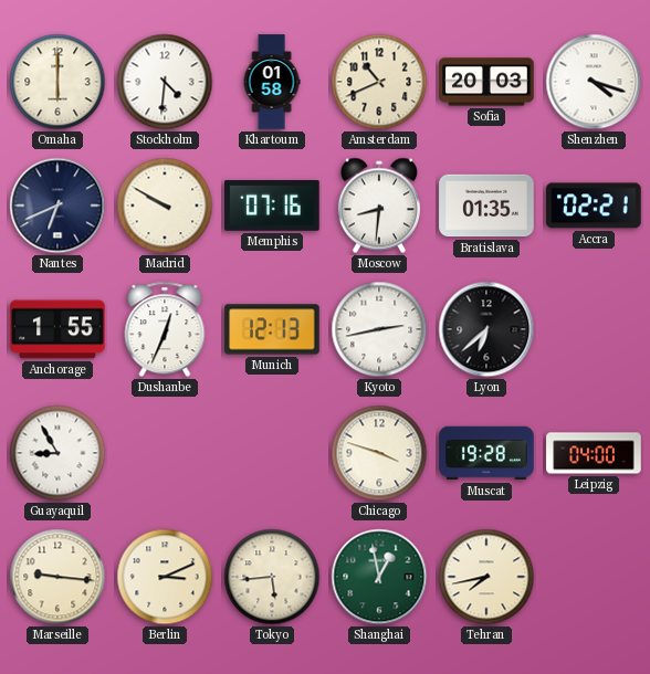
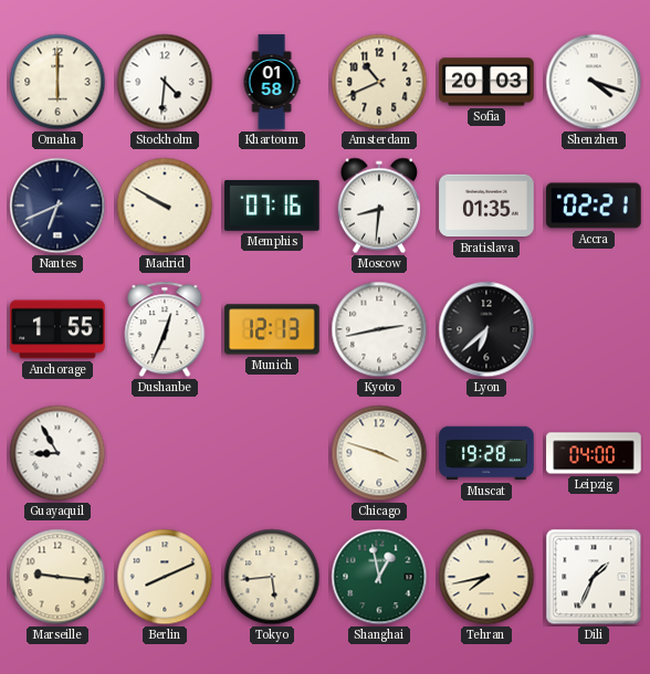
Berlin: 3:11 -> 8:11 (165, 577)
Dili: none -> 1:34 (594, 577)
